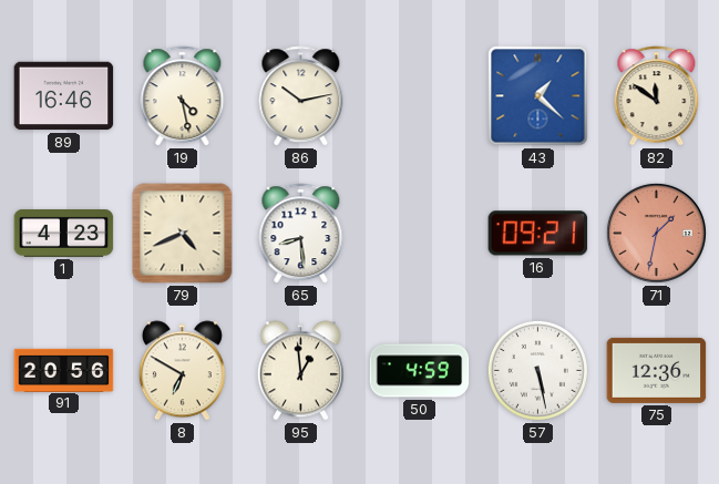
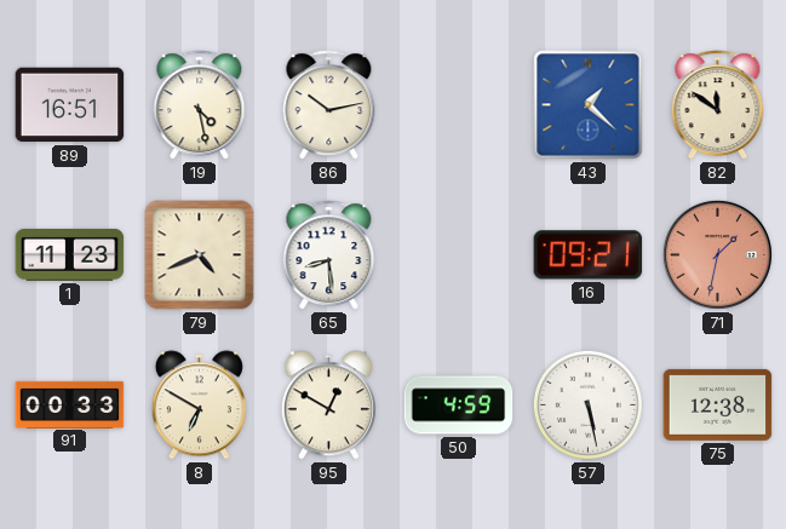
89: 16:46 -> 16:51 (70, 105)
1: 4:23 -> 11:23 (70, 254)
91: 20:56 -> 00:33 (70, 404)
95: 12:59 -> 12:50 (328, 406)
75: 12:36 -> 12:38 (718, 404)
